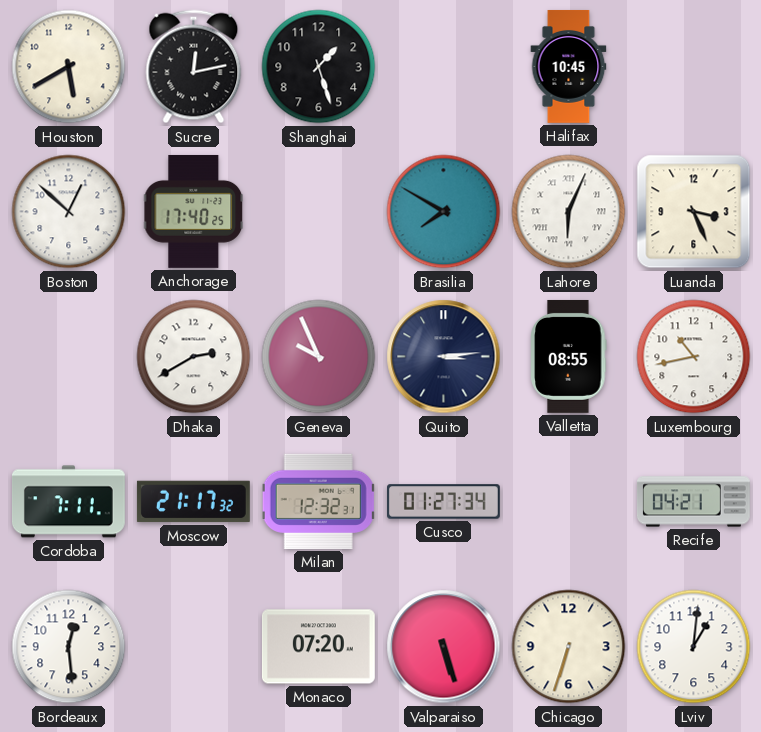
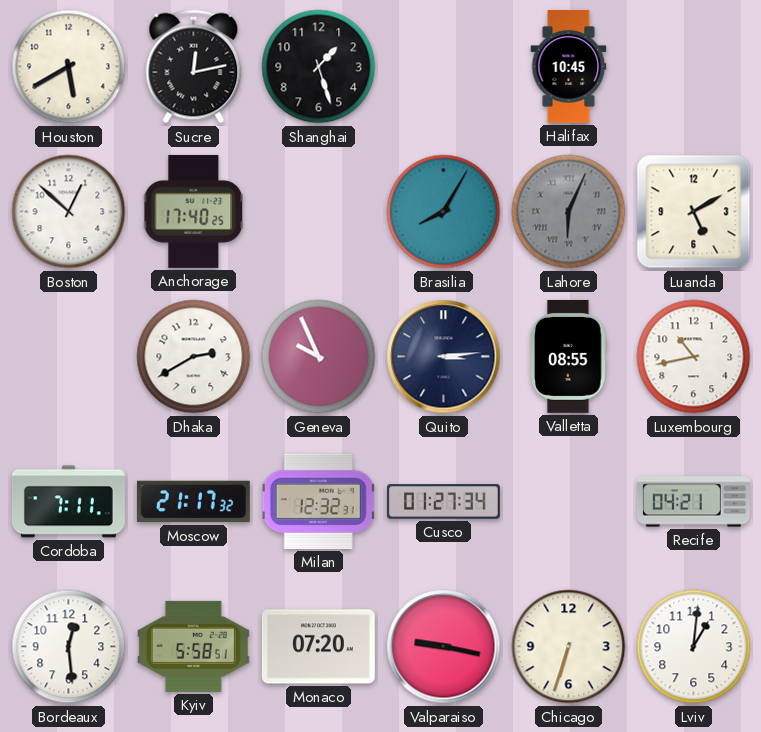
Brasilia: 7:50 -> 8:05 (444, 212)
Lahore dial: white -> grey (569, 212)
Luanda: 3:26 -> 5:10 (694, 212)
Kyiv: none -> 5:58 (193, 646)
Valparaiso: 5:27 -> 9:17 (444, 647)
